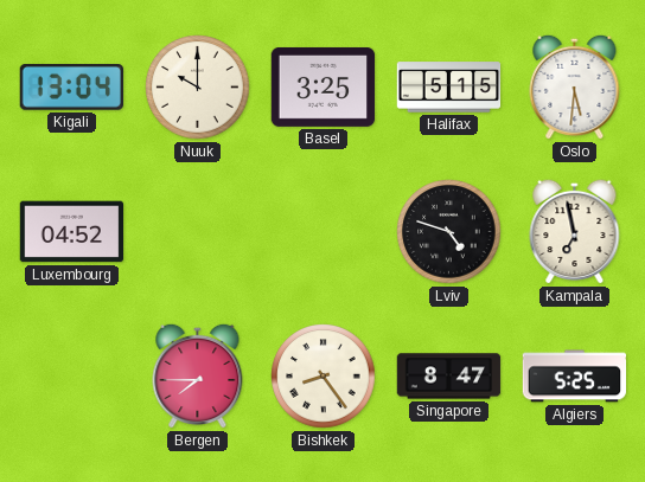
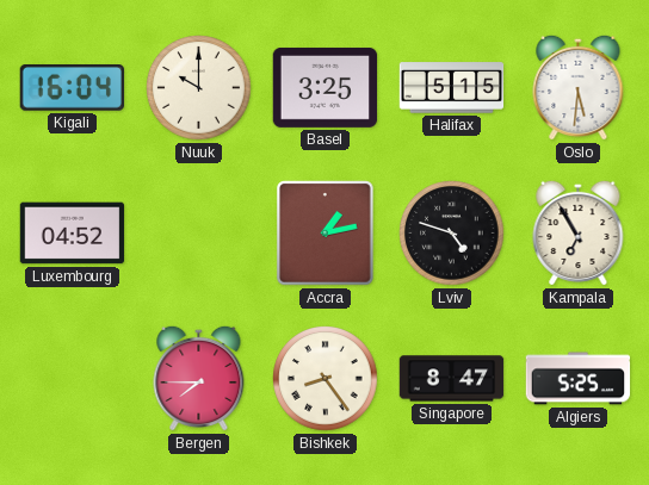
Kigali: 13:04 -> 16:04 (72, 88)
Accra: none -> 1:13 (326, 234)
Kampala: 6:58 -> 6:55 (579, 232)
